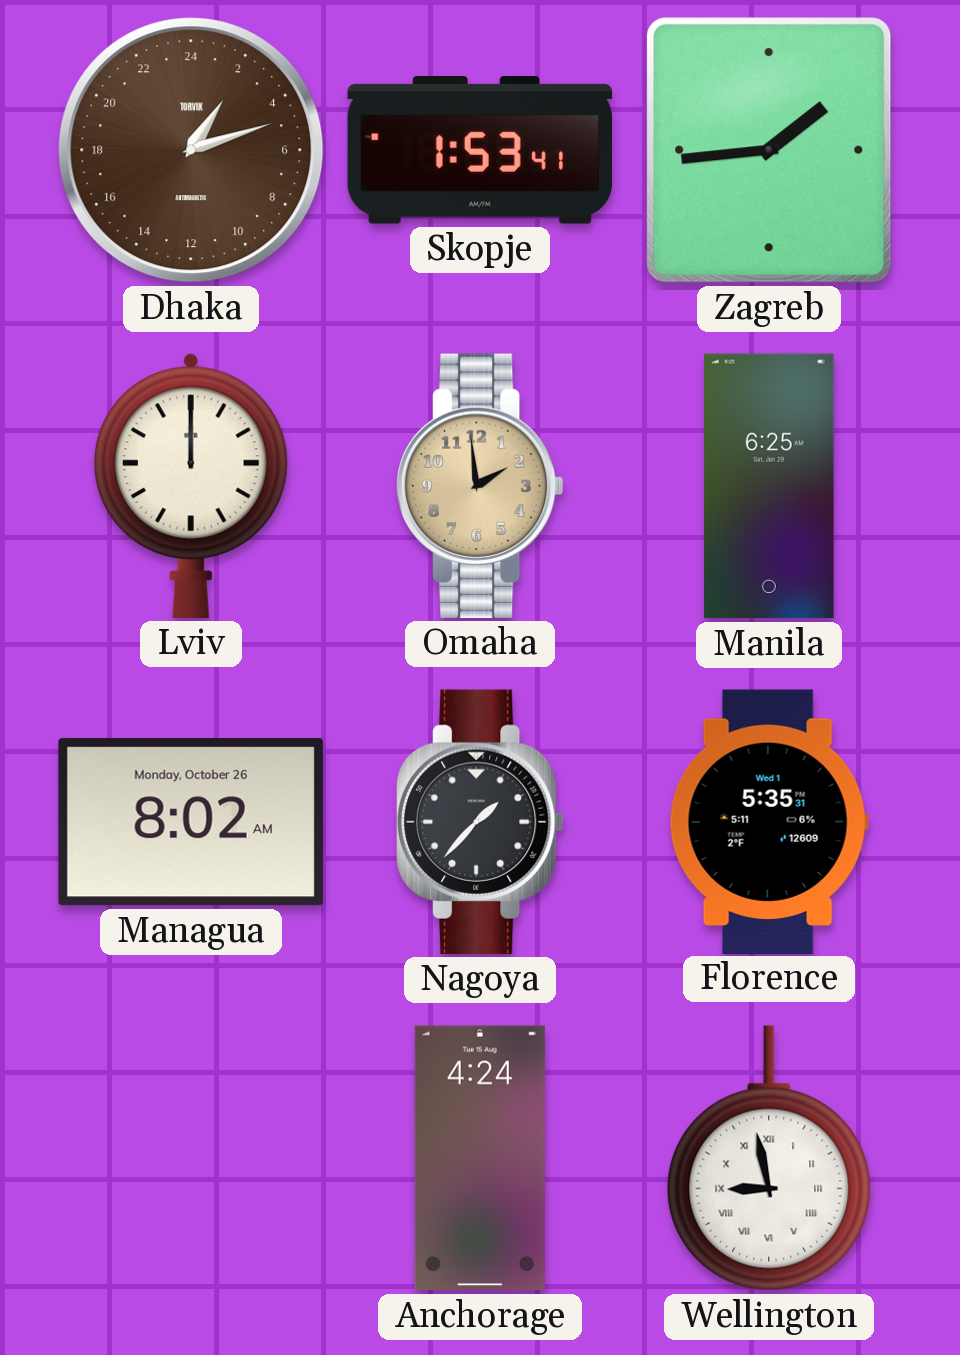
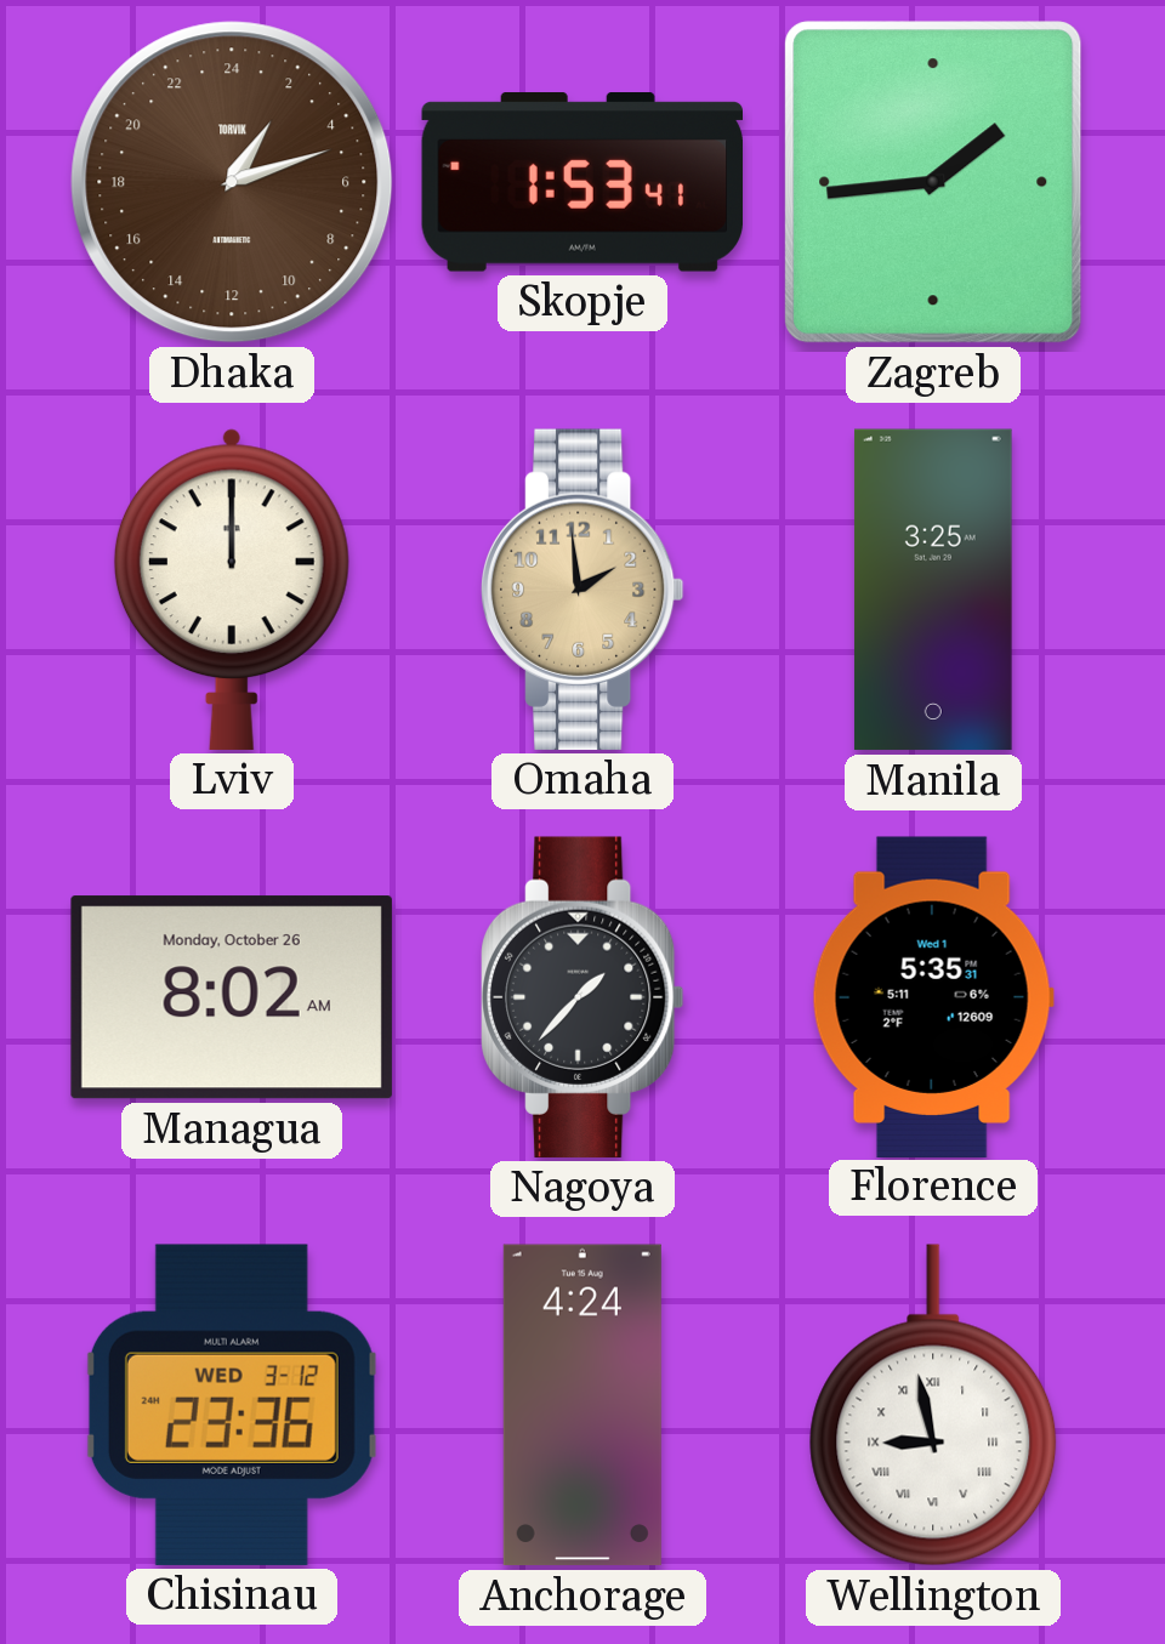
Manila: 6:25 -> 3:25 (933, 590)
Chisinau: none -> 23:36 (232, 1405)
